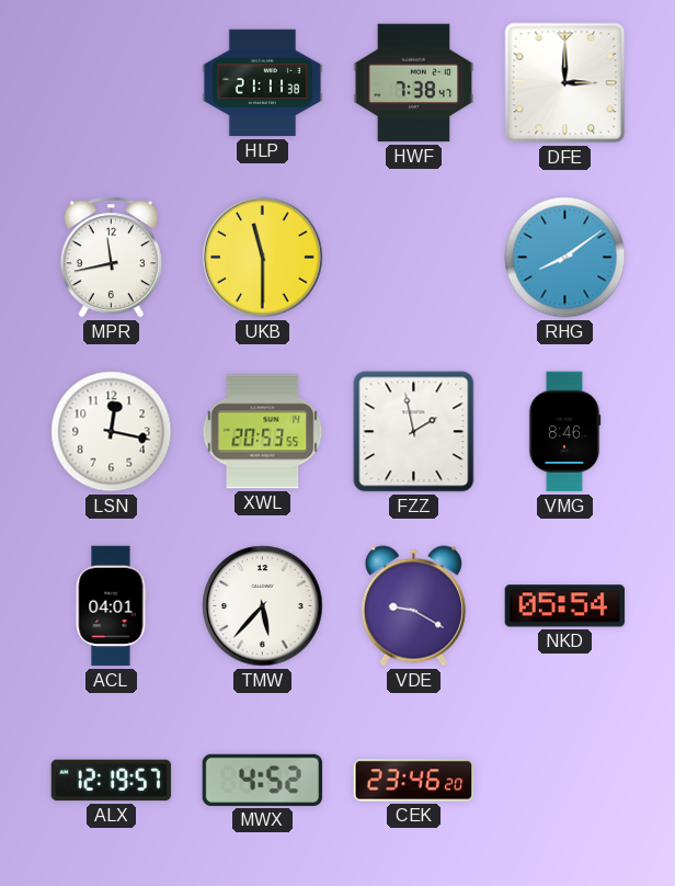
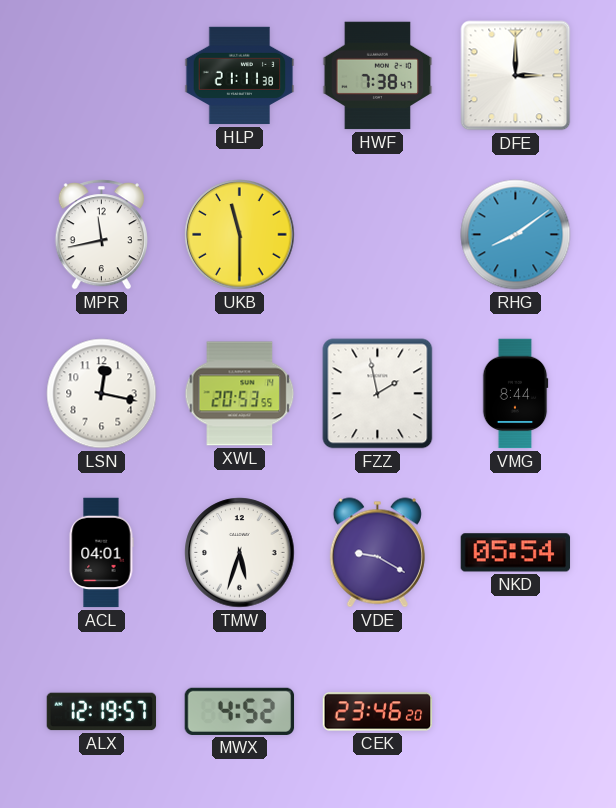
VMG: 8:46 -> 8:44 (515, 394)
TMW: 5:37 -> 5:33 (240, 553)
